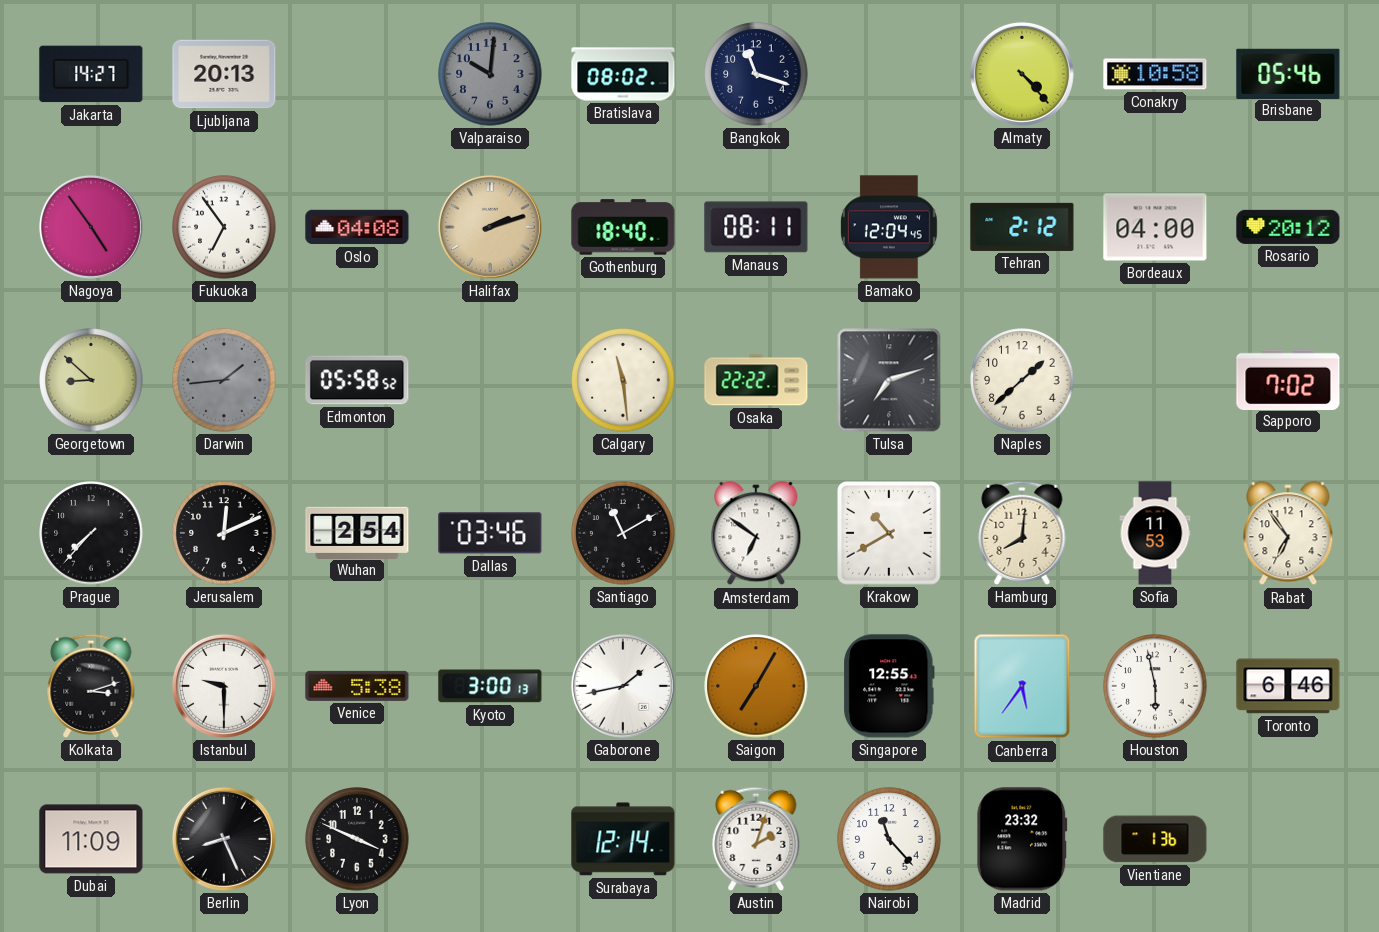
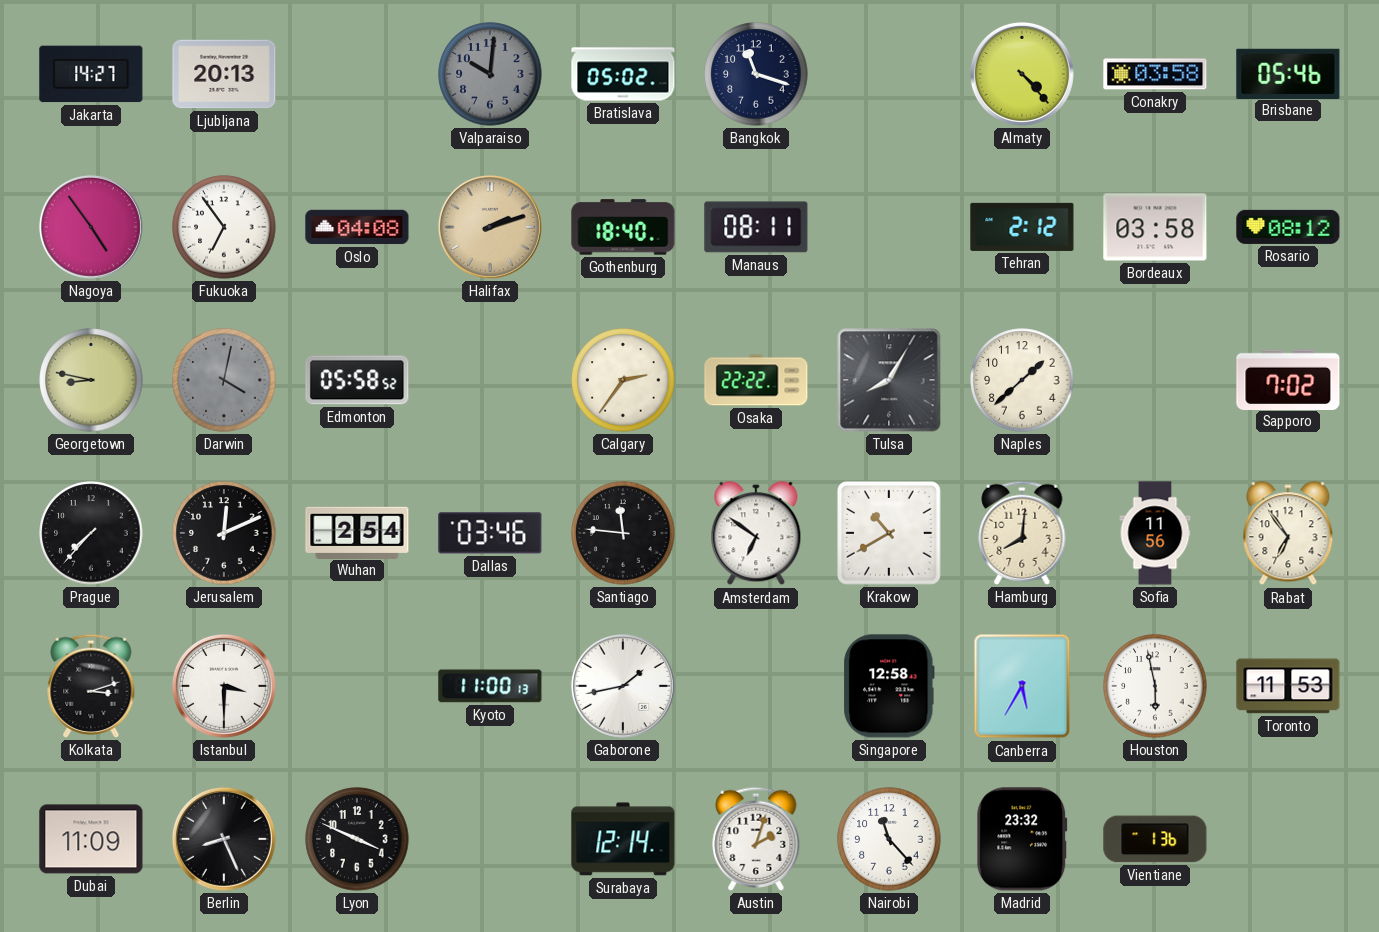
Bratislava: 08:02 -> 05:02 (623, 74)
Conakry: 10:58 -> 03:58 (1155, 74)
Bamako: 12:04 -> none (889, 227)
Bordeaux: 04:00 -> 03:58 (1155, 227)
Rosario: 20:12 -> 08:12 (1288, 227)
Georgetown: 8:52 -> 8:47 (91, 380)
Darwin: 1:44 -> 4:02 (224, 380)
Calgary: 11:29 -> 2:36 (623, 380)
Tulsa: 7:12 -> 8:05 (889, 380)
Santiago: 11:10 -> 11:46 (623, 533)
Sofia: 11:53 -> 11:56 (1155, 533)
Istanbul: 9:30 -> 3:30 (224, 686)
Venice: 5:38 -> none (357, 686)
Kyoto: 3:00 -> 11:00 (490, 686)
Saigon: 7:05 -> none (756, 686)
Singapore: 12:55 -> 12:58 (889, 686)
Canberra: 5:36 -> 5:35 (1022, 686)
Toronto: 6:46 -> 11:53 (1288, 686)
